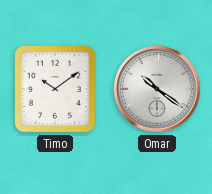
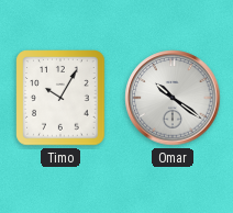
Timo: 10:09 -> 10:05 (60, 98)
